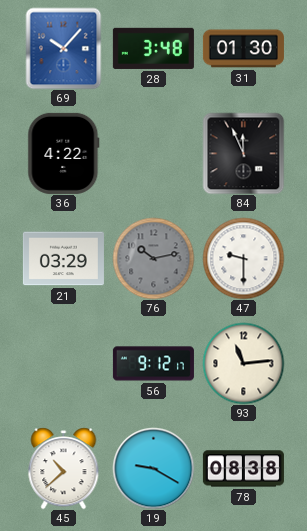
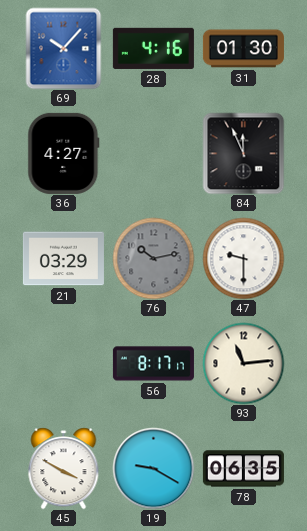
28: 3:48 -> 4:16 (153, 48)
36: 4:22 -> 4:27 (64, 153)
56: 9:12 -> 8:17 (153, 364)
45: 10:38 -> 3:50 (64, 468)
78: 08:38 -> 06:35 (243, 469)
